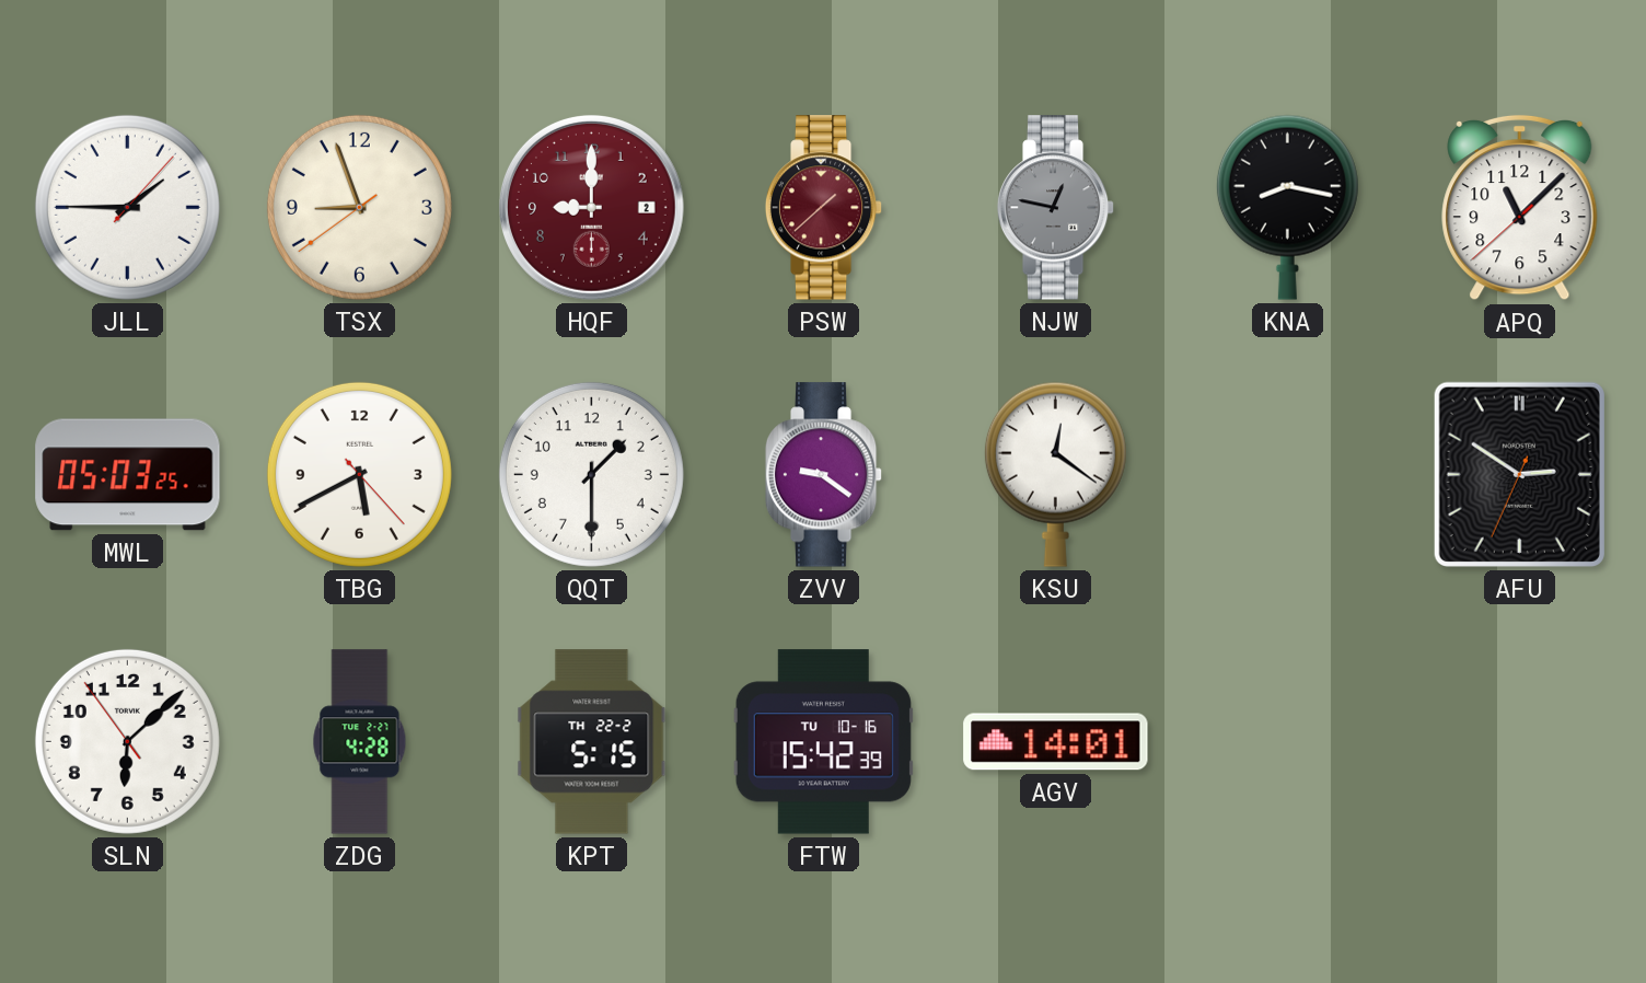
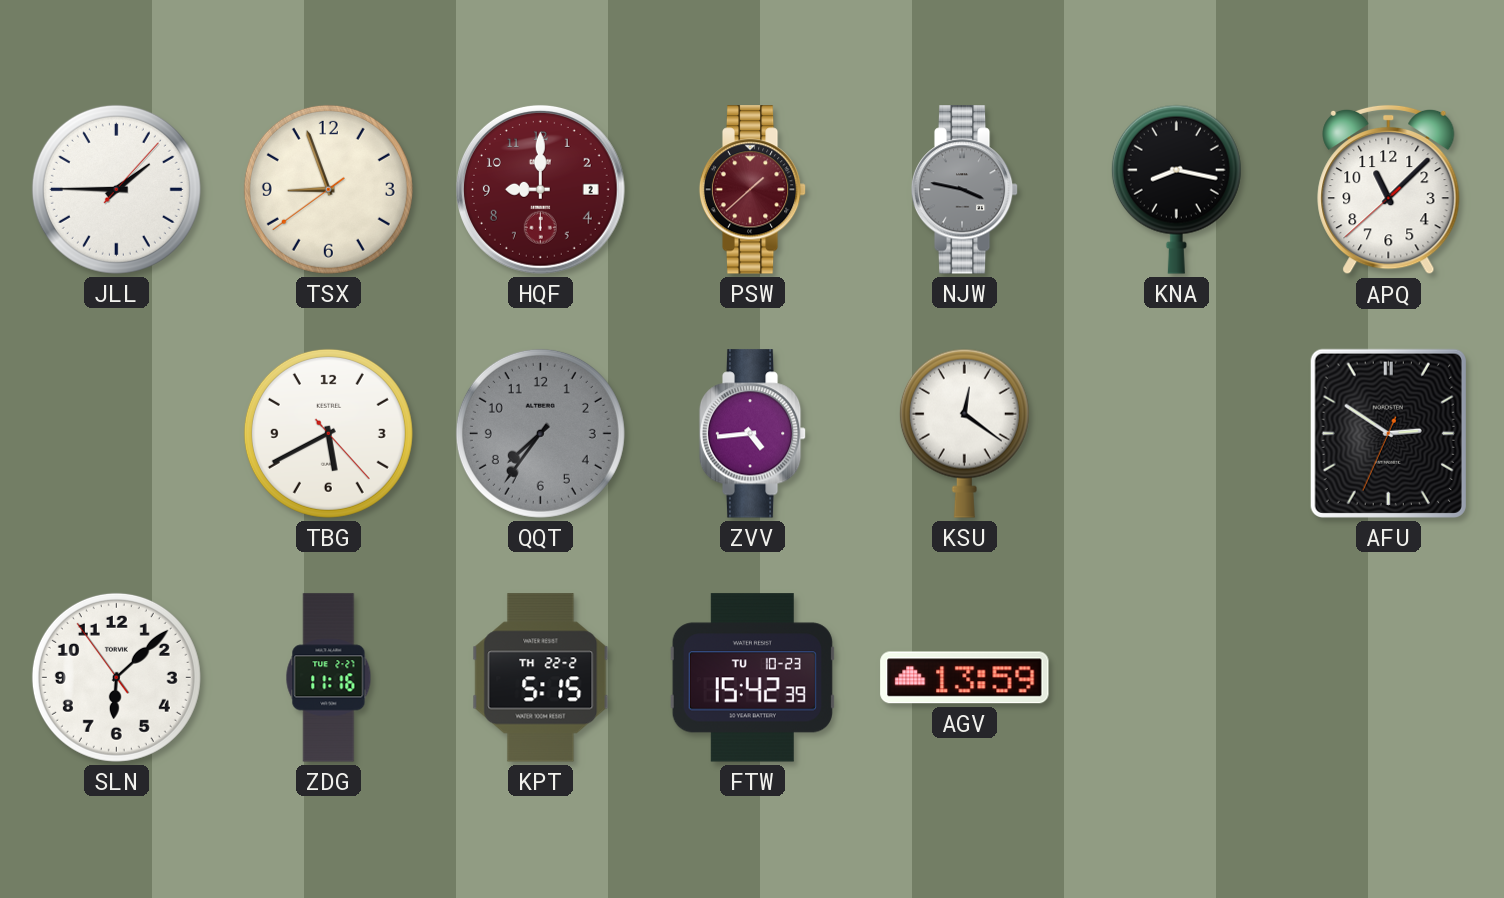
NJW: 12:47 -> 3:47 (965, 190)
MWL: 05:03 -> none (128, 475)
QQT: 1:30 -> 7:36 (540, 433)
QQT dial: white -> grey (540, 433)
ZVV: 9:21 -> 4:44 (753, 434)
ZDG: 4:28 -> 11:16 (329, 678)
FTW date: TU 10-16 -> TU 10-23 (752, 678)
AGV: 14:01 -> 13:59 (965, 678)
